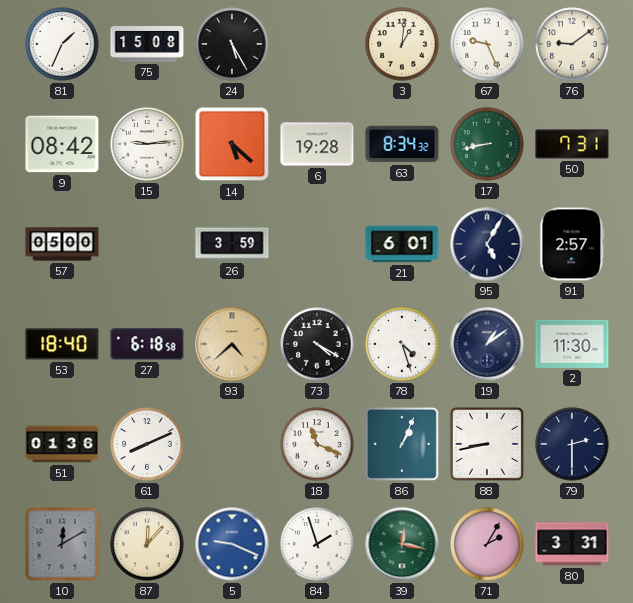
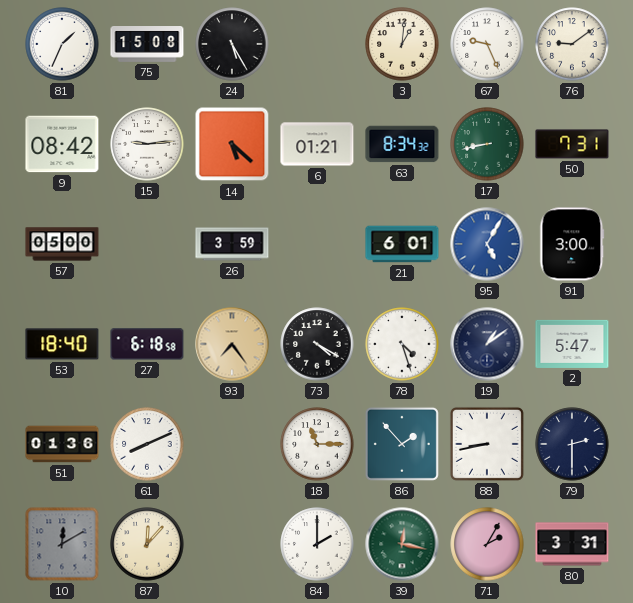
6: 19:28 -> 01:21 (317, 144)
95 dial: navy -> blue (487, 244)
91: 2:57 -> 3:00 (572, 244)
93: 4:38 -> 7:24 (232, 344)
2: 11:30 -> 5:47 (572, 344)
18: 11:19 -> 11:15 (317, 444)
86: 1:04 -> 1:53 (402, 444)
5: 9:19 -> none (232, 544)
84: 1:57 -> 2:00 (317, 544)
